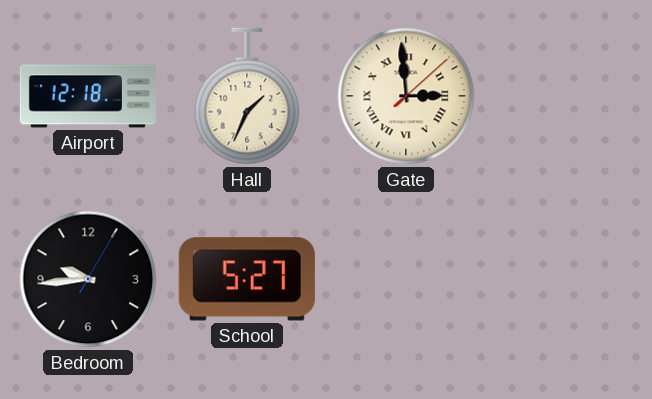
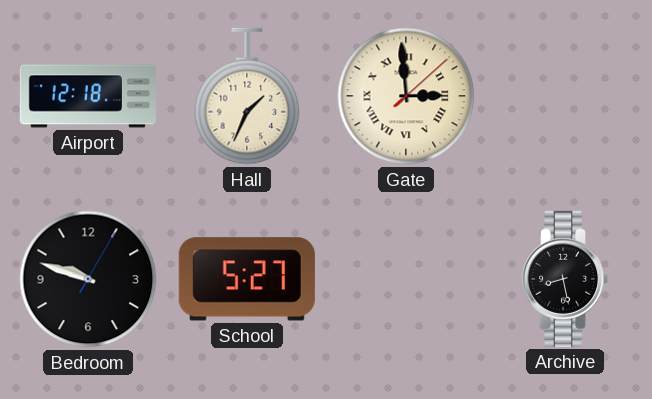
Bedroom: 9:44 -> 9:48 (88, 279)
Archive: none -> 8:28 (565, 279)
